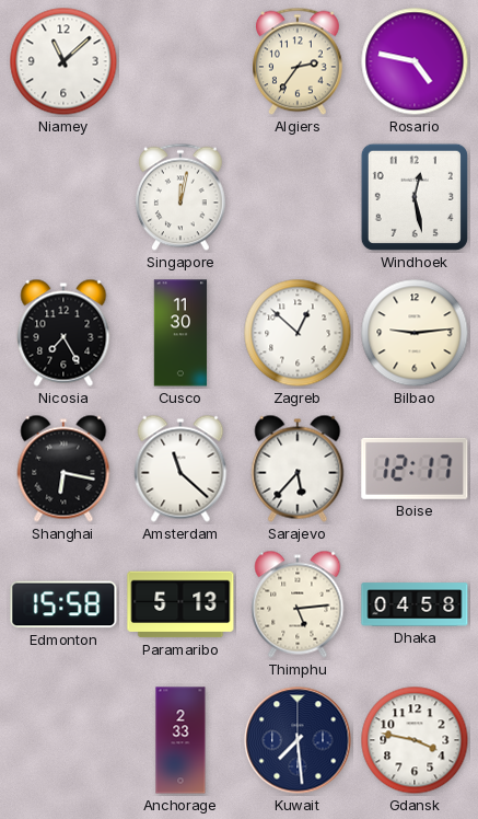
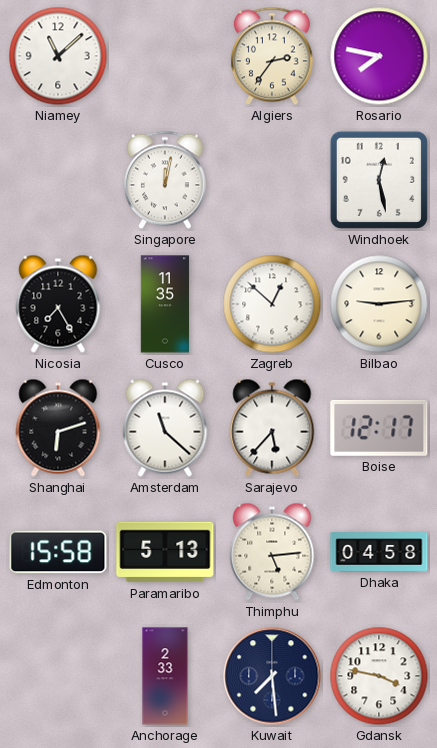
Rosario: 4:47 -> 7:47 (379, 56)
Cusco: 11:30 -> 11:35 (165, 304)
Shanghai: 6:17 -> 6:12 (58, 428)
